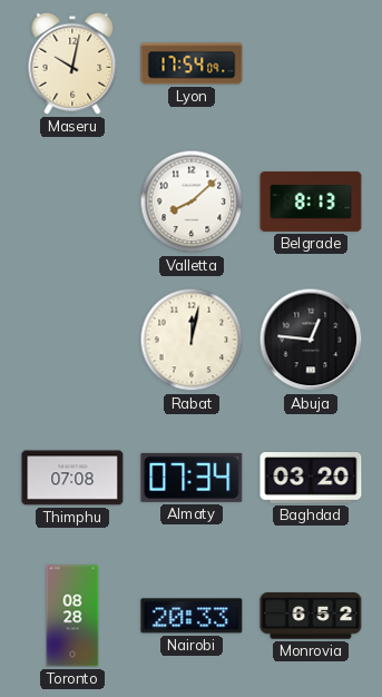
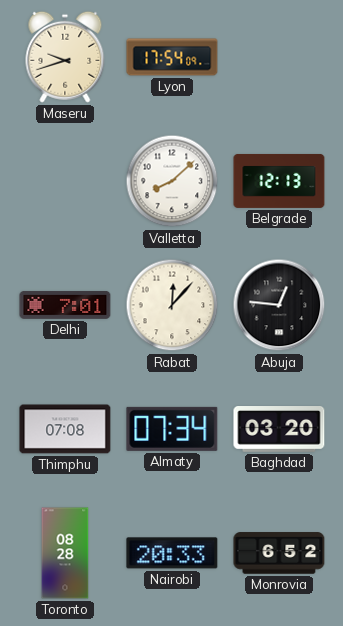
Maseru: 10:02 -> 9:42 (65, 57)
Belgrade: 8:13 -> 12:13 (279, 181)
Delhi: none -> 7:01 (65, 305)
Rabat: 12:02 -> 12:07 (172, 305)
